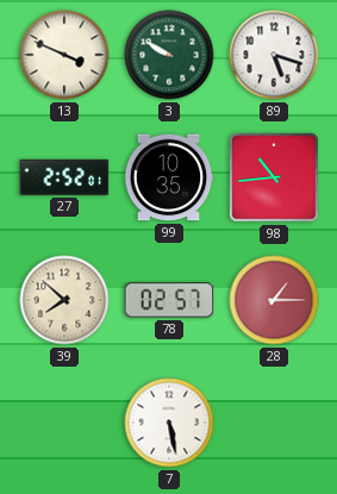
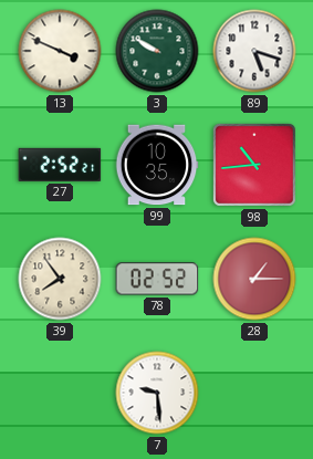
27: 2:52:01 -> 2:52:21 (60, 165)
39: 7:52 -> 7:54 (60, 279)
78: 02:57 -> 02:52 (157, 279)
7: 5:28 -> 9:29 (157, 393)
